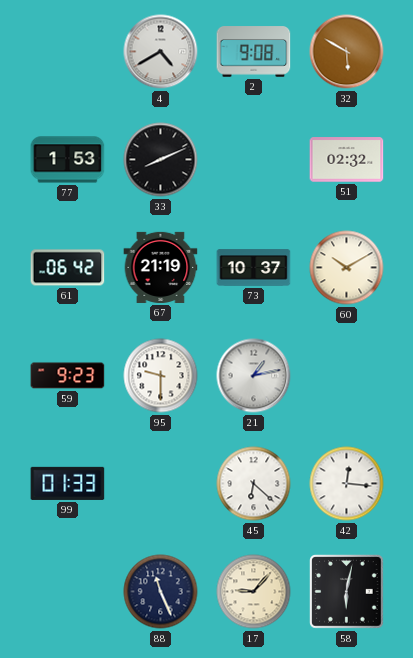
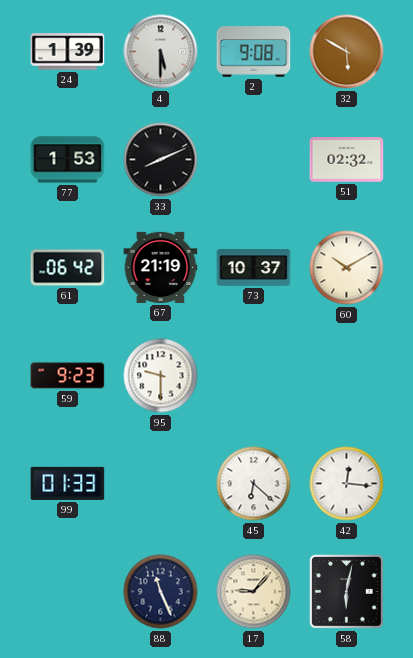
24: none -> 1:39 (68, 52)
4: 4:40 -> 5:30 (161, 52)
21: 1:13 -> none (254, 376)
